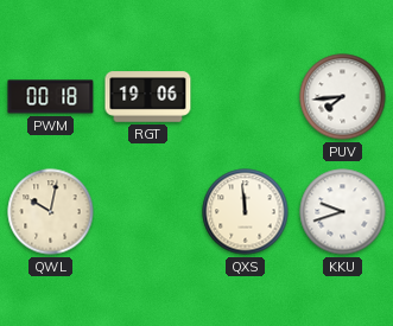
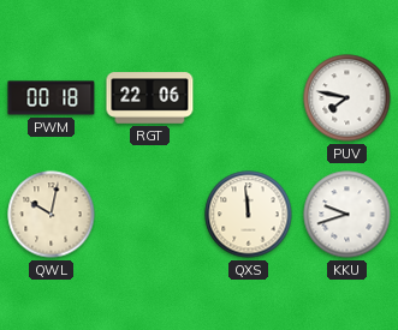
RGT: 19:06 -> 22:06 (150, 98)
PUV: 7:44 -> 7:47 (347, 98)
